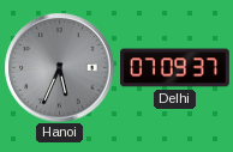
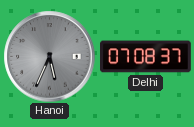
Delhi: 07:09 -> 07:08 (146, 57)
